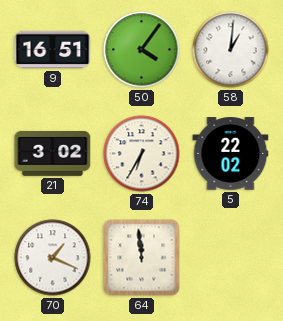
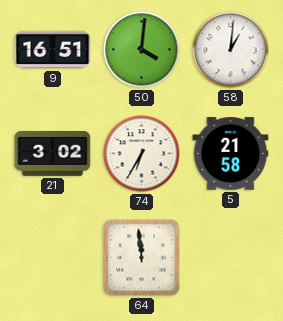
50: 4:06 -> 4:01 (142, 50)
5: 22:02 -> 21:58 (231, 154)
70: 1:19 -> none (53, 258)
